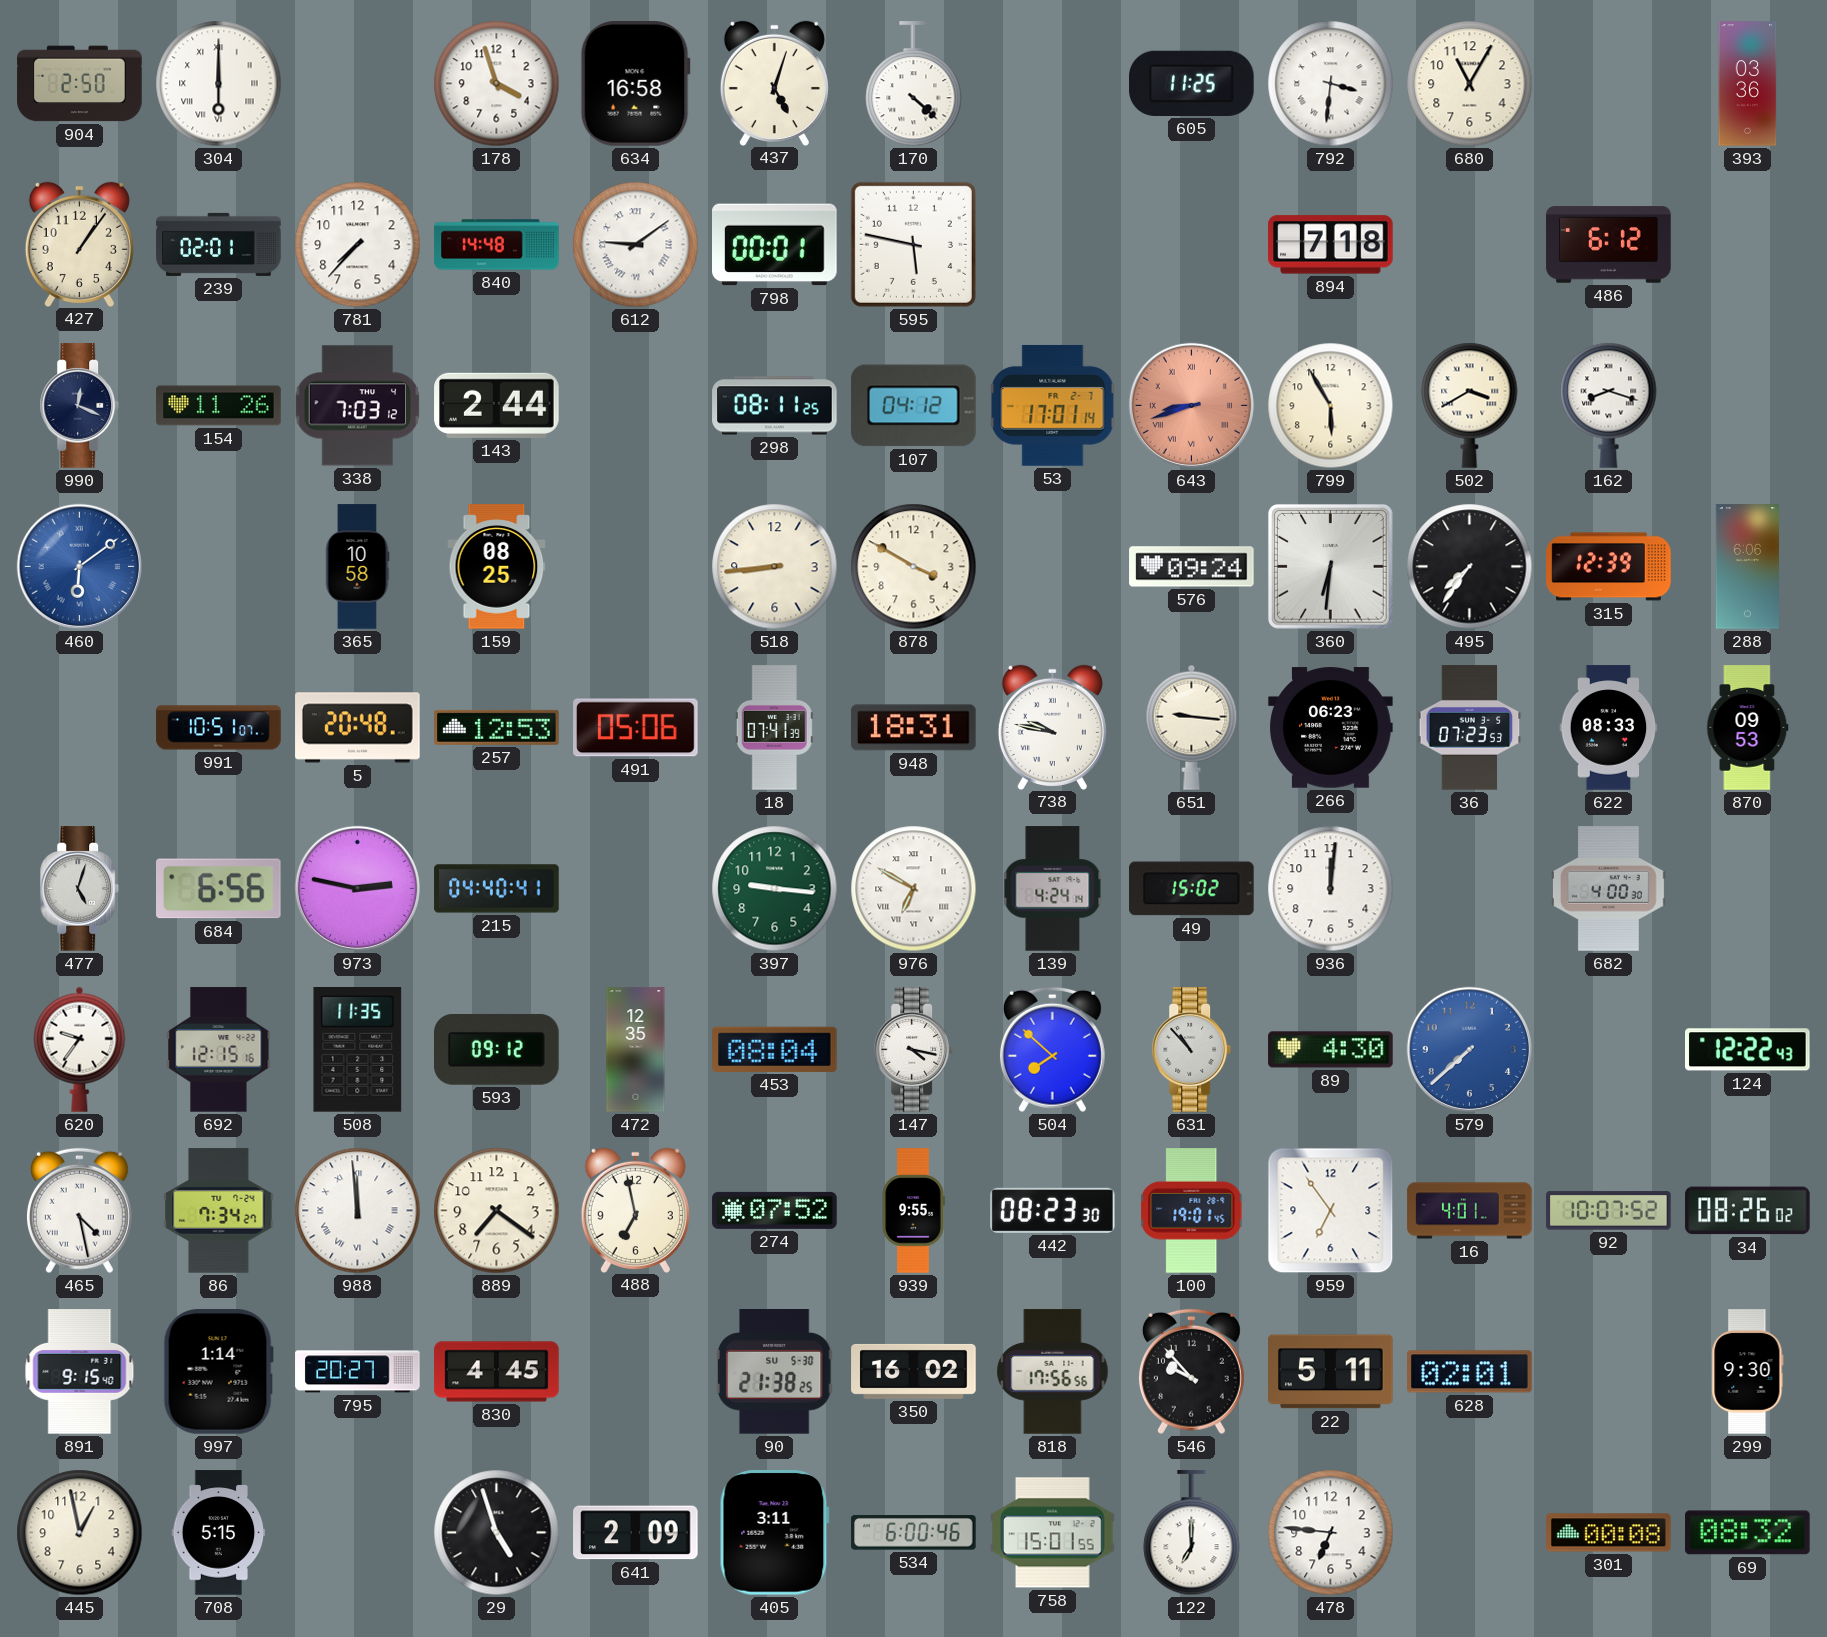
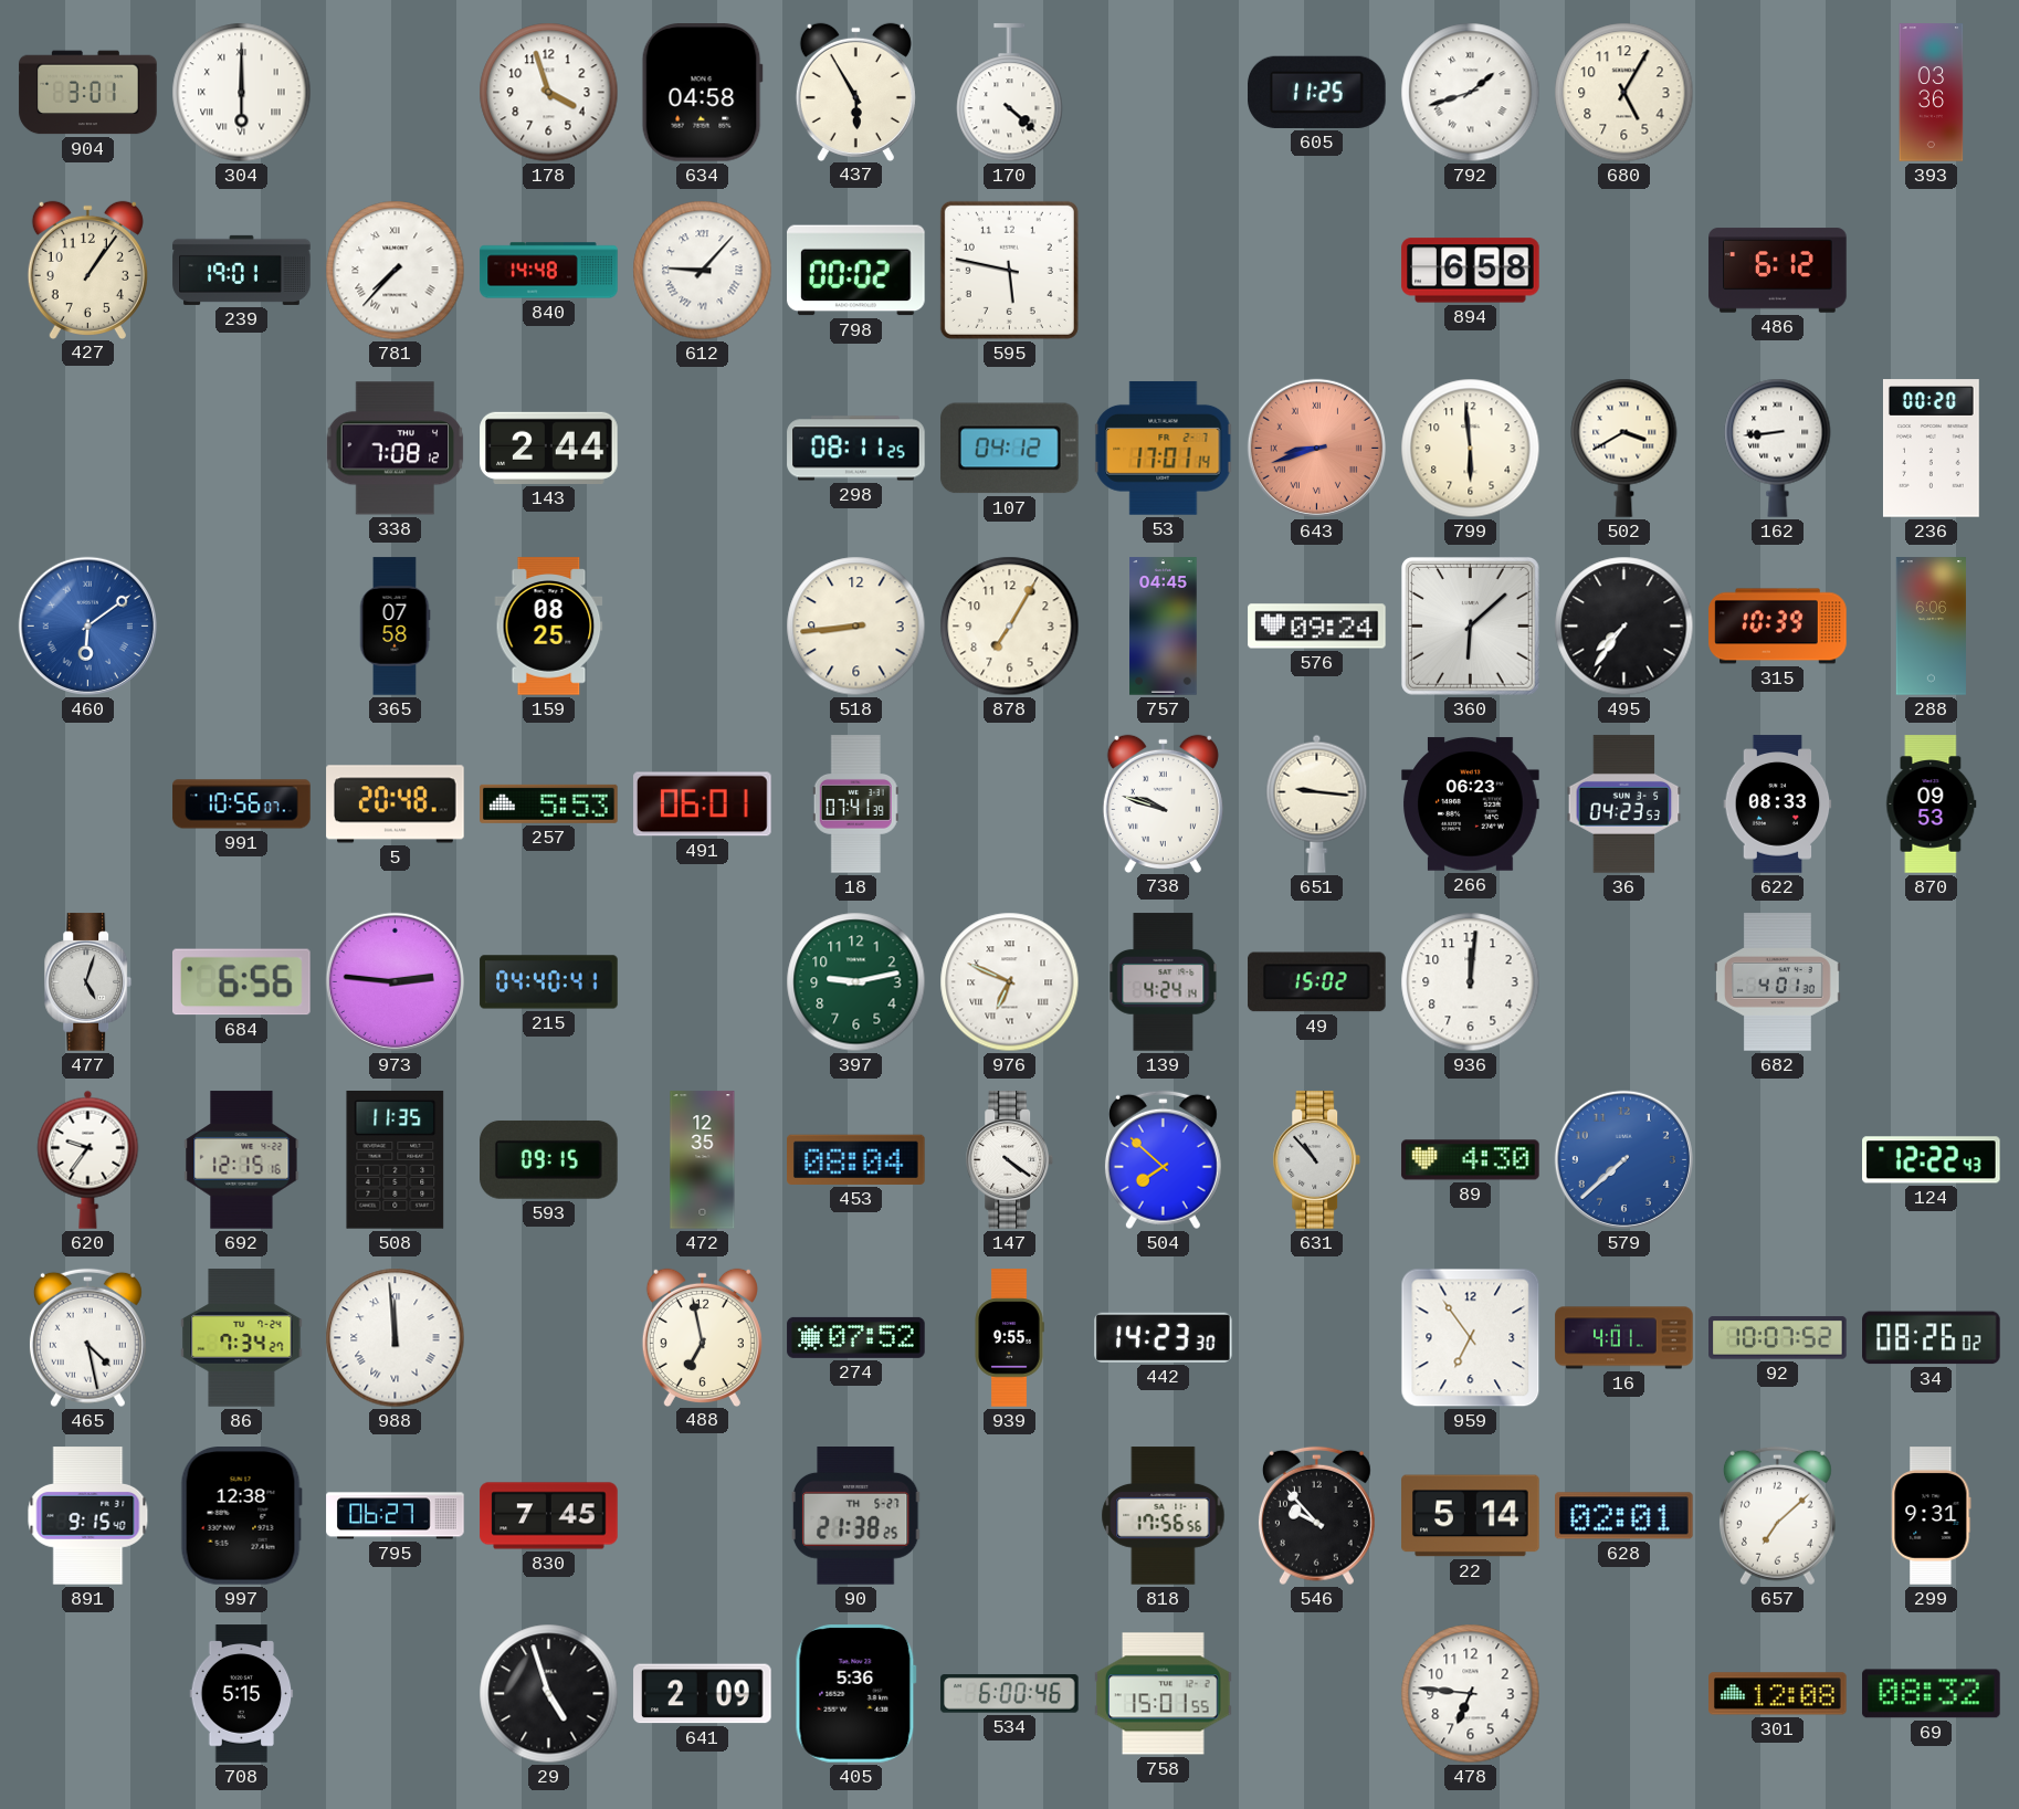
904: 2:50 -> 3:01 (88, 93)
634: 16:58 -> 04:58 (702, 93)
437: 5:03 -> 5:55 (855, 92)
792: 3:31 -> 1:42 (1471, 93)
680: 11:05 -> 5:05 (1624, 93)
239: 02:01 -> 19:01 (242, 270)
781 numerals: Arabic -> Roman (396, 271)
612: 9:09 -> 9:07 (703, 271)
798: 00:01 -> 00:02 (856, 271)
894: 7:18 -> 6:58 (1471, 271)
990: 12:19 -> none (80, 406)
154: 11:26 -> none (219, 406)
338: 7:03 -> 7:08 (396, 449)
799: 5:55 -> 5:59 (1471, 449)
162: 8:18 -> 8:44 (1778, 448)
236: none -> 00:20 (1931, 449)
365: 10:58 -> 07:58 (395, 627)
878: 3:50 -> 7:05 (1010, 627)
757: none -> 04:45 (1164, 627)
360: 6:31 -> 6:08 (1470, 625)
315: 12:39 -> 10:39 (1778, 627)
991: 10:51 -> 10:56 (242, 804)
257: 12:53 -> 5:53 (549, 803)
491: 05:06 -> 06:01 (703, 804)
948: 18:31 -> none (914, 728)
738: 9:47 -> 9:48 (1163, 803)
36: 07:23 -> 04:23 (1624, 804)
973: 2:47 -> 2:46 (395, 981)
397: 9:16 -> 9:13 (856, 982)
976: 6:50 -> 6:49 (1010, 982)
682: 4:00 -> 4:01 (1777, 982)
593: 09:12 -> 09:15 (549, 1160)
147: 4:17 -> 4:21 (1010, 1160)
889: 7:21 -> none (497, 1211)
442: 08:23 -> 14:23 (1164, 1337)
100: 19:01 -> none (1192, 1211)
997: 1:14 -> 12:38 (241, 1516)
795: 20:27 -> 06:27 (396, 1516)
830: 4:45 -> 7:45 (549, 1516)
90 date: SU 5-30 -> TH 5-27 (856, 1516)
350: 16:02 -> none (914, 1371)
22: 5:11 -> 5:14 (1471, 1516)
657: none -> 7:08 (1777, 1516)
299: 9:30 -> 9:31 (1932, 1516)
445: 12:58 -> none (80, 1533)
405: 3:11 -> 5:36 (855, 1694)
122: 7:00 -> none (1192, 1533)
301: 00:08 -> 12:08 (1778, 1694)
